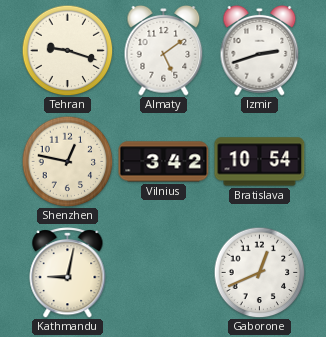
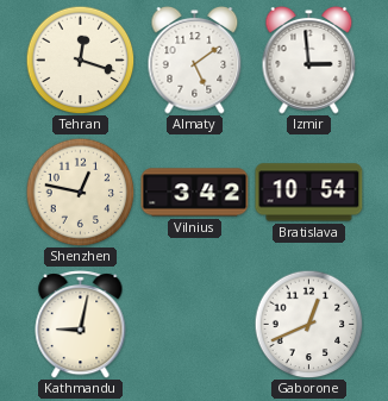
Tehran: 9:18 -> 12:18 (80, 59)
Izmir: 2:42 -> 2:59 (309, 59)
